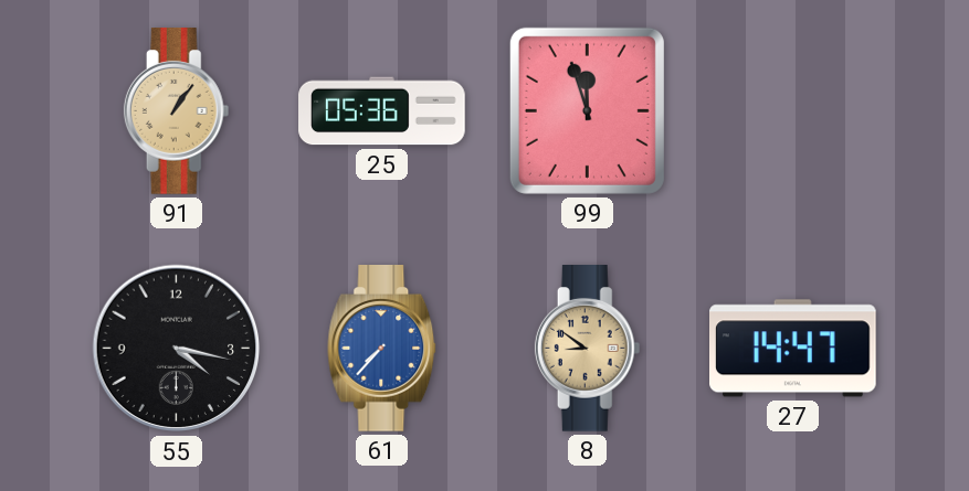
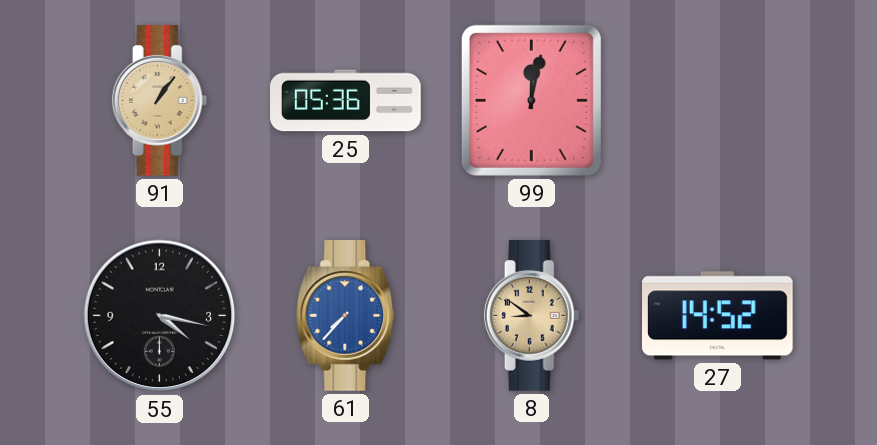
99: 11:57 -> 12:02 (531, 100)
27: 14:47 -> 14:52 (718, 316)
